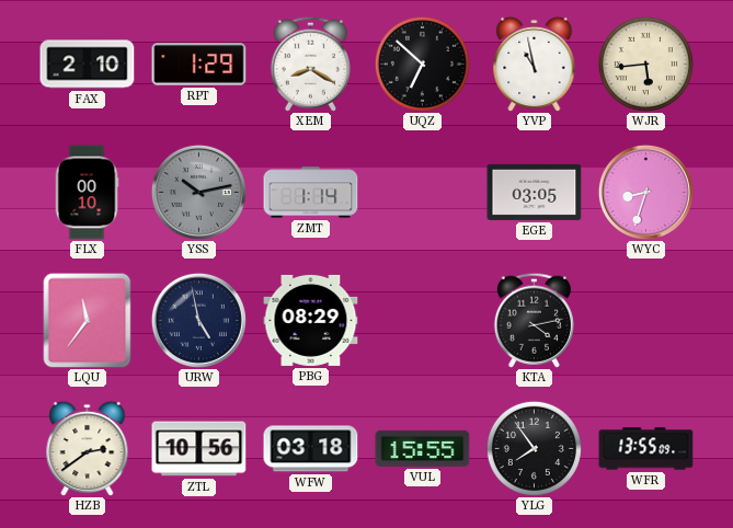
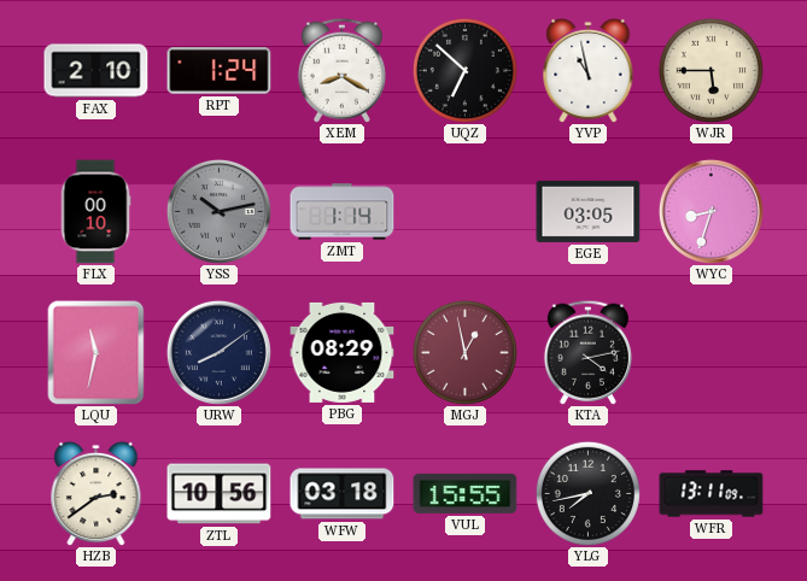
RPT: 1:29 -> 1:24 (220, 71)
WJR: 5:44 -> 5:45 (710, 70)
LQU: 11:36 -> 11:32 (97, 352)
URW: 4:58 -> 8:09 (218, 352)
MGJ: none -> 12:58 (464, 352)
YLG: 7:54 -> 7:43 (587, 493)
WFR: 13:55 -> 13:11 (712, 494)
